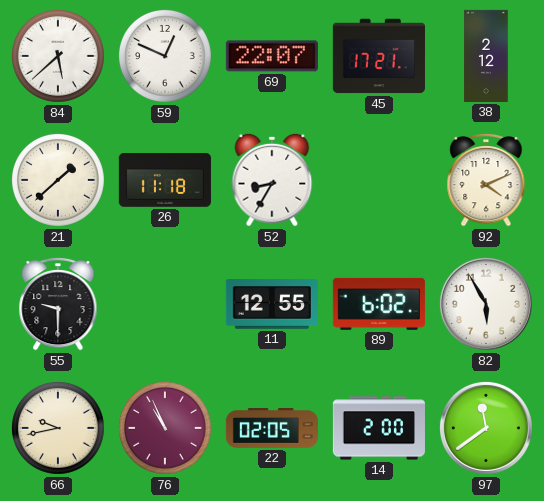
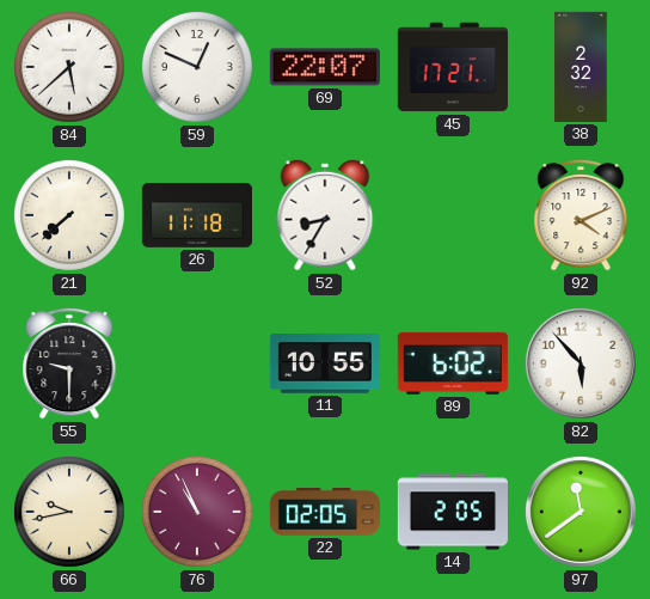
38: 2:12 -> 2:32 (581, 67)
21: 1:38 -> 7:38 (69, 215)
11: 12:55 -> 10:55 (325, 363)
82: 5:55 -> 5:53 (581, 363)
14: 2:00 -> 2:05 (453, 512)
